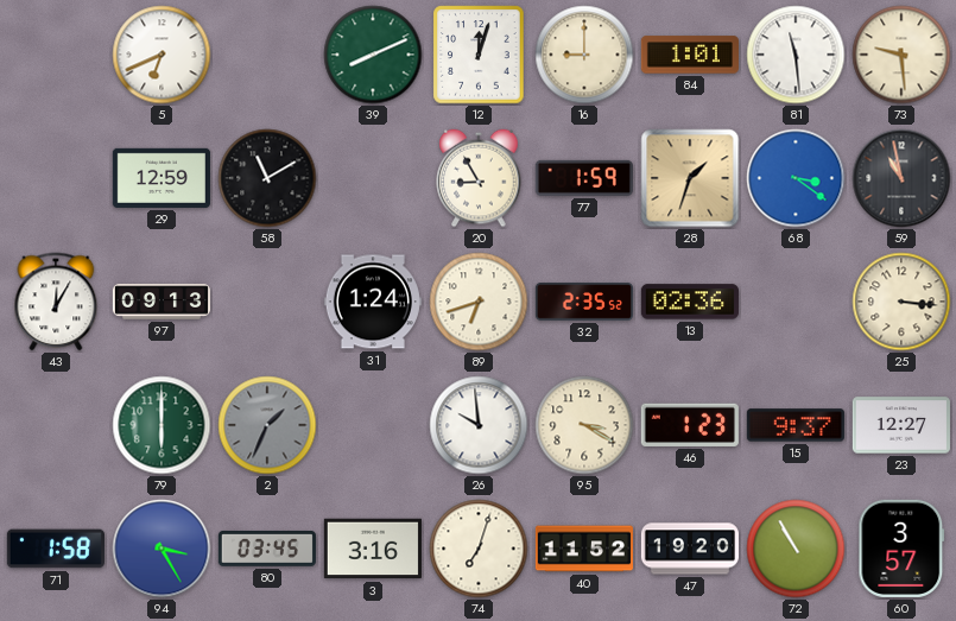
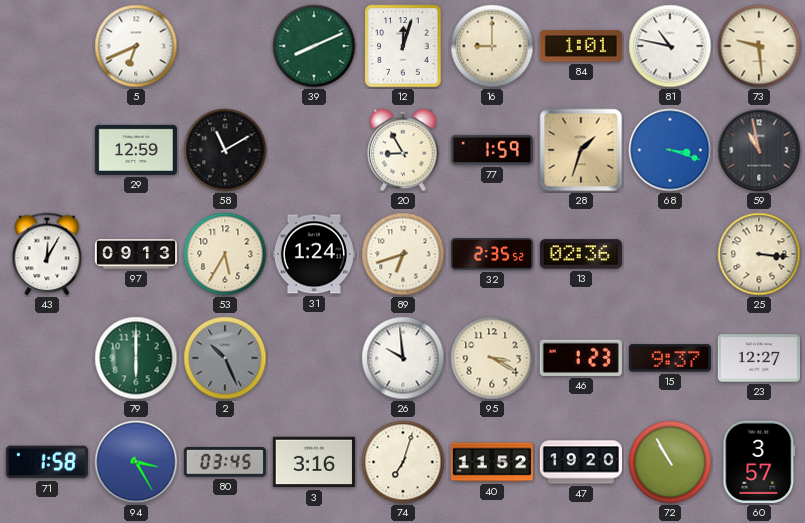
81: 11:29 -> 10:47 (670, 46)
68: 3:21 -> 3:18 (670, 150)
53: none -> 5:35 (225, 254)
2: 1:34 -> 10:26 (225, 358)
